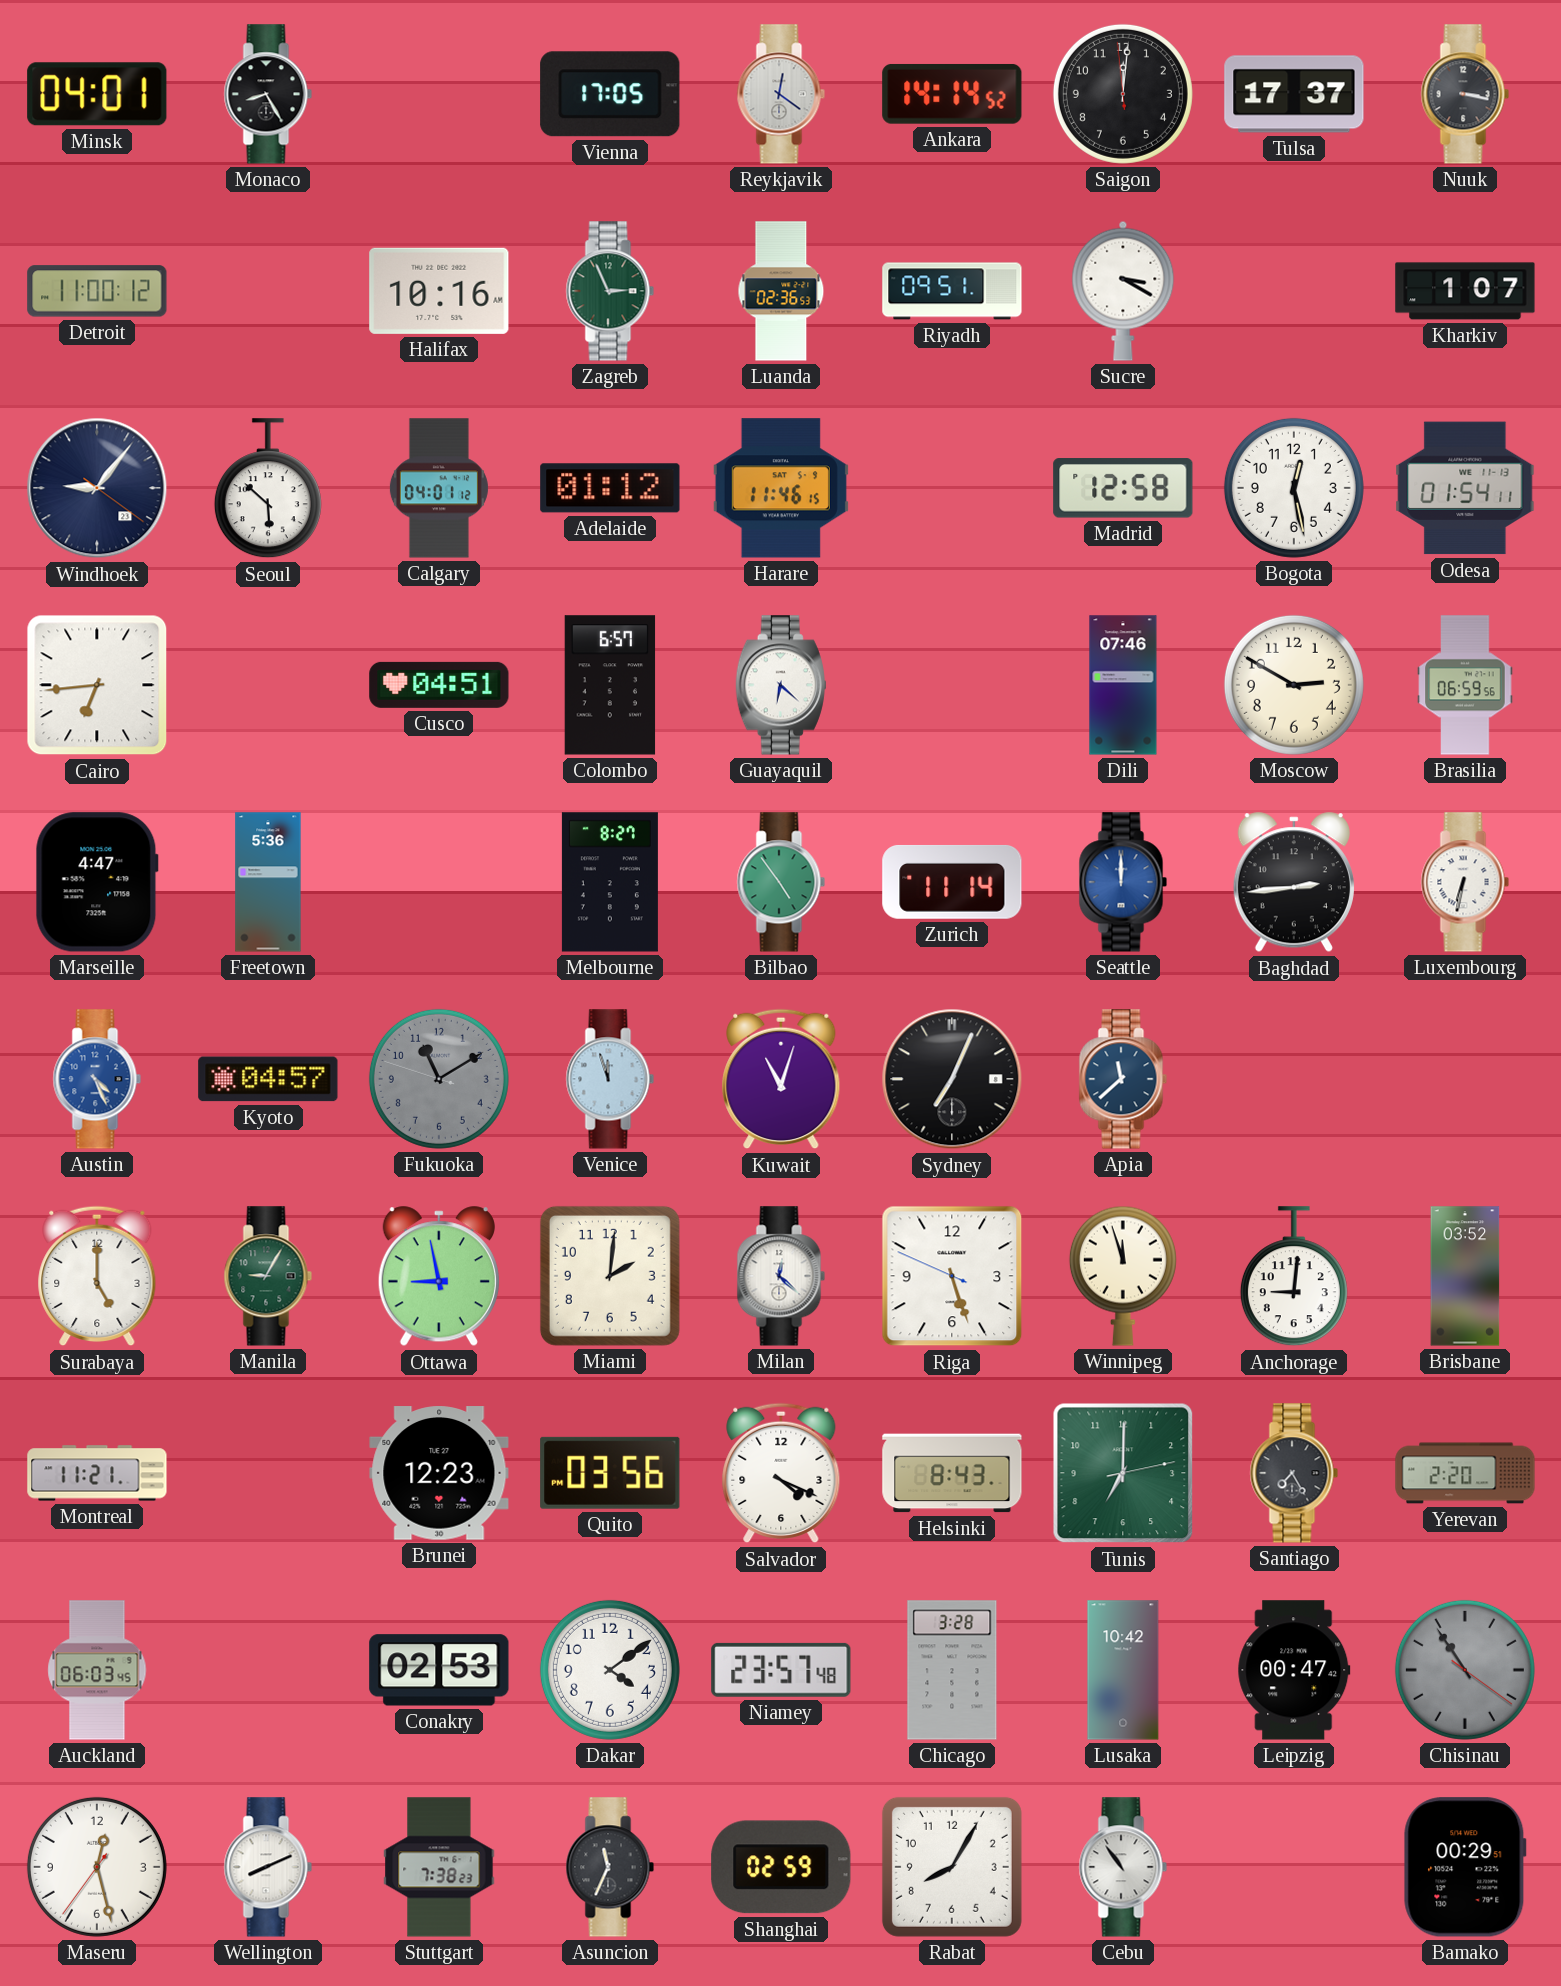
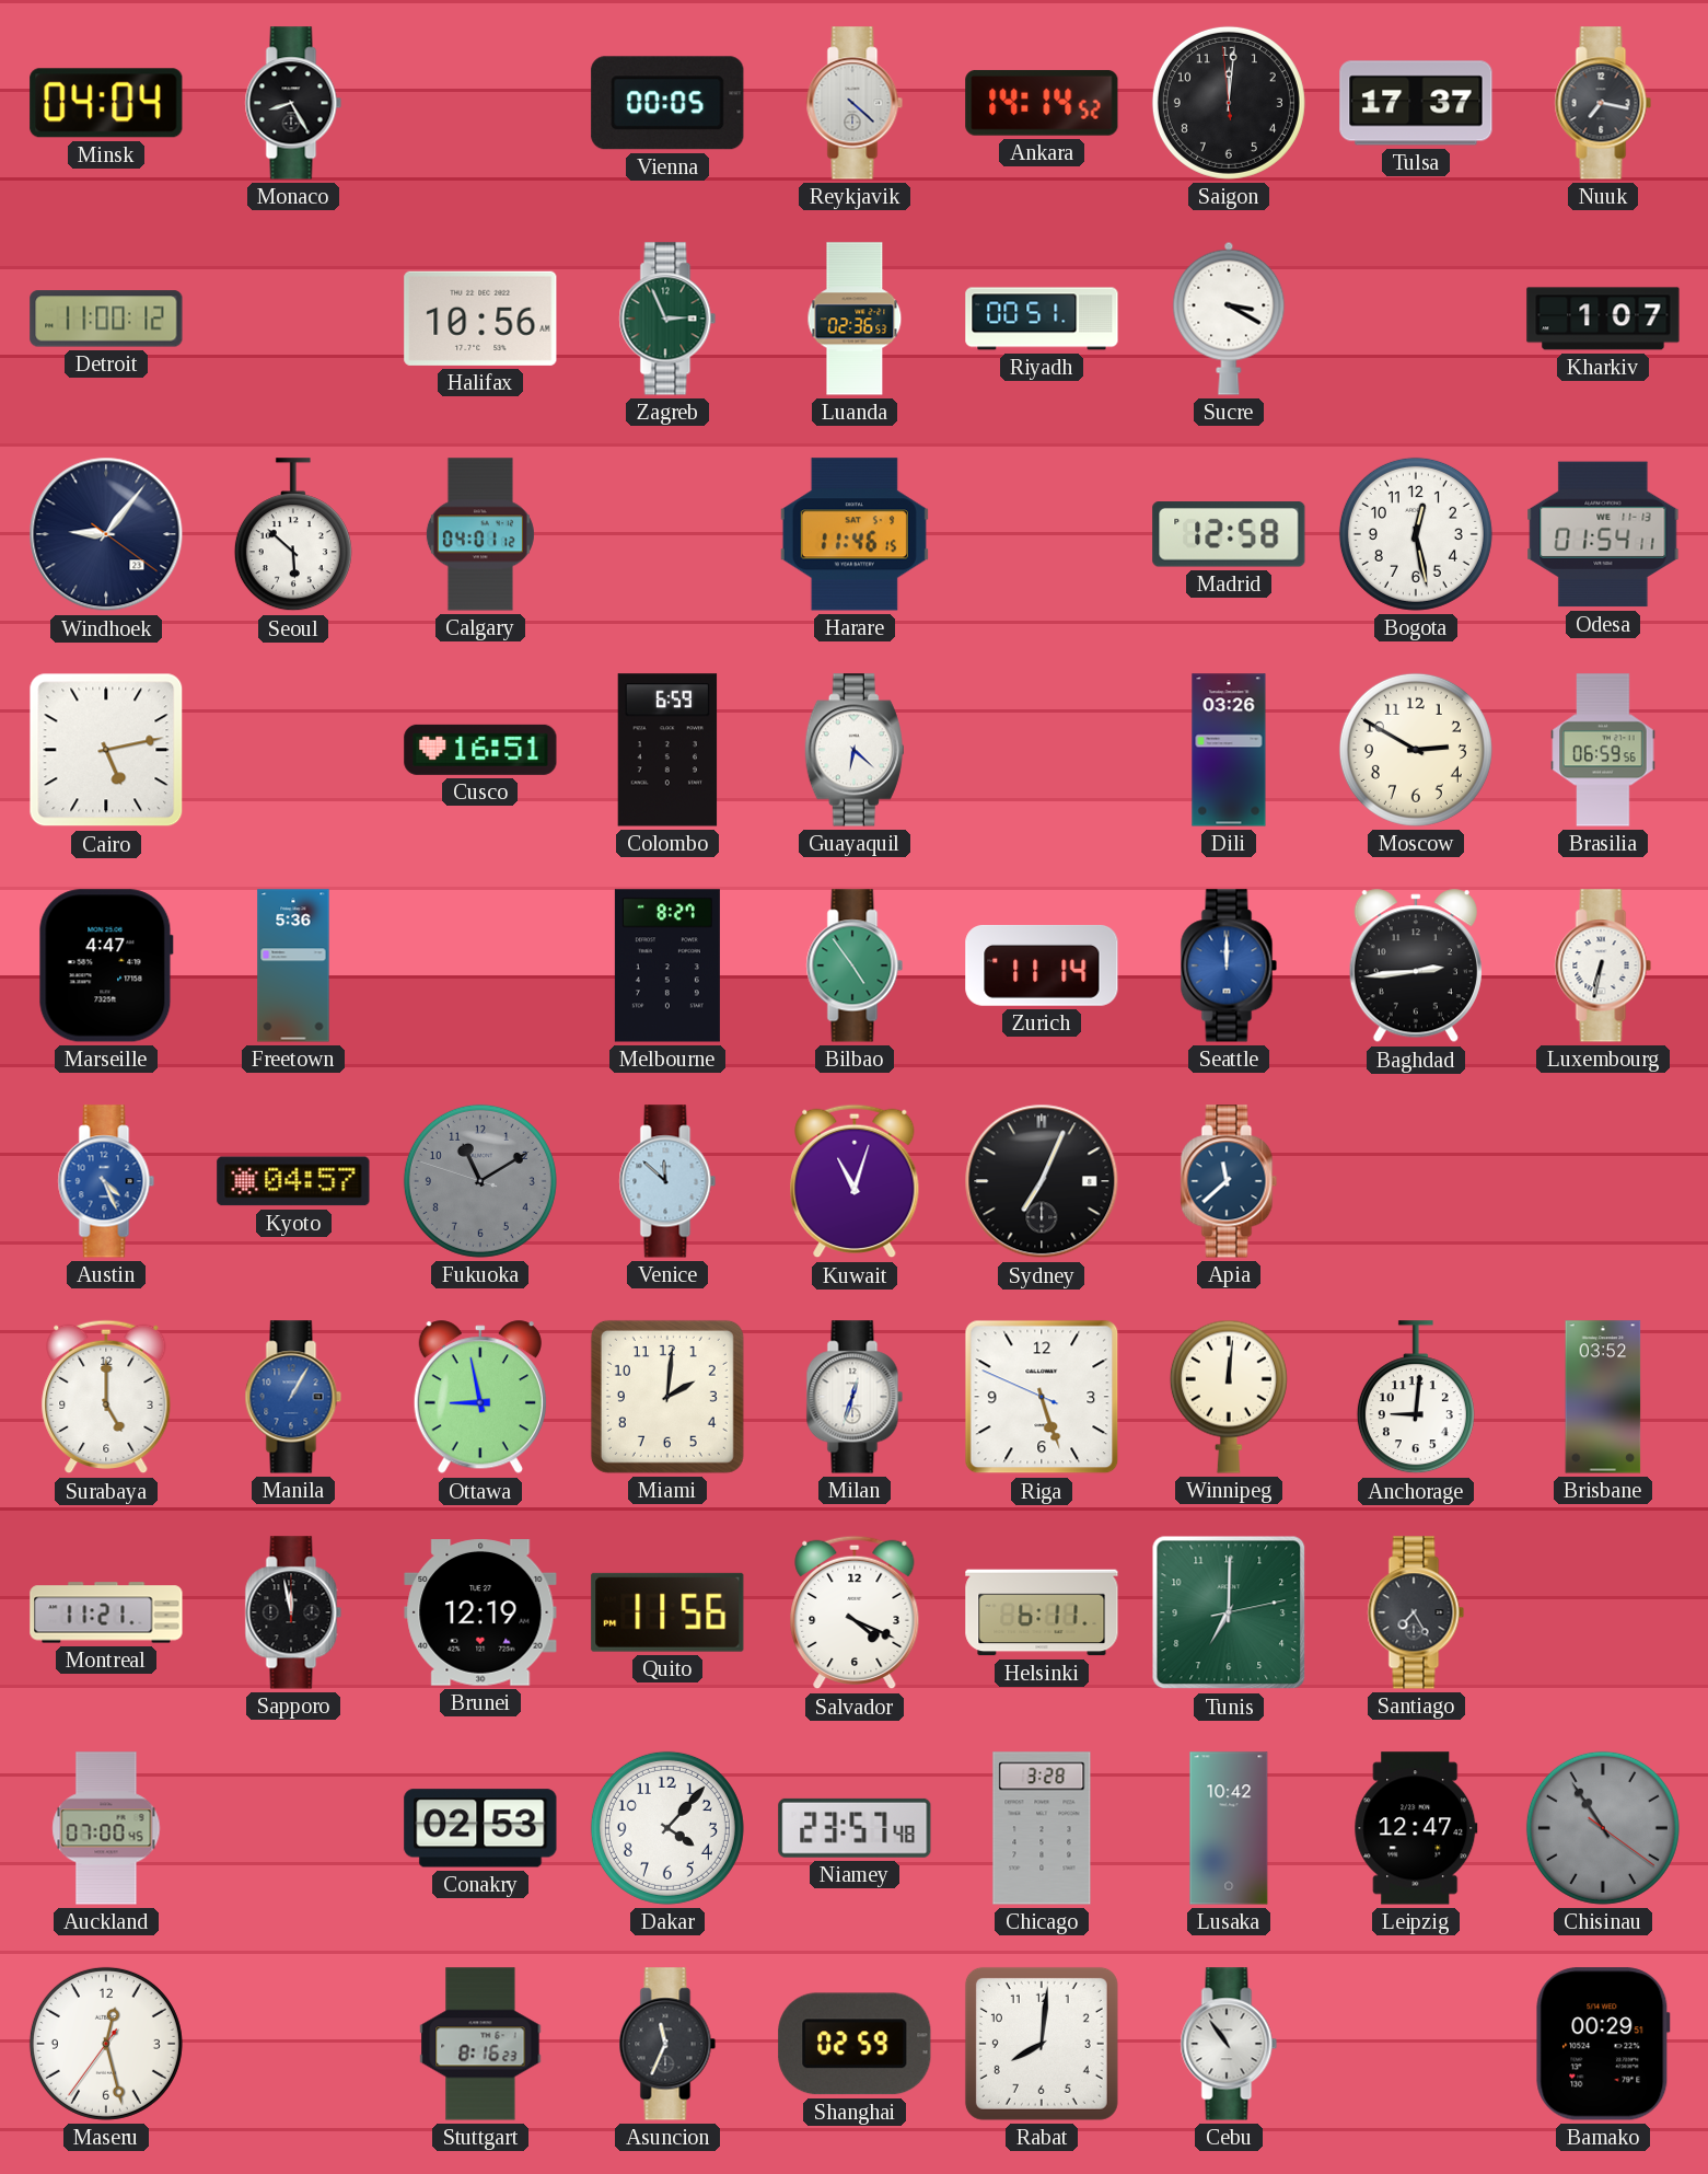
Minsk: 04:01 -> 04:04 (106, 103)
Vienna: 17:05 -> 00:05 (667, 103)
Reykjavik: 12:21 -> 4:22 (855, 103)
Nuuk: 3:17 -> 7:17 (1603, 103)
Halifax: 10:16 -> 10:56 (480, 319)
Riyadh: 09:51 -> 00:51 (1042, 319)
Adelaide: 01:12 -> none (610, 488)
Cairo: 6:44 -> 5:13 (106, 750)
Cusco: 04:51 -> 16:51 (480, 750)
Colombo: 6:57 -> 6:59 (667, 750)
Dili: 07:46 -> 03:26 (1229, 750)
Venice: 11:57 -> 11:52 (667, 1181)
Manila: 9:05 -> 1:05 (293, 1397)
Manila dial: green -> blue (293, 1397)
Milan: 12:22 -> 12:33 (855, 1397)
Winnipeg: 11:57 -> 12:01 (1229, 1397)
Sapporo: none -> 11:58 (293, 1612)
Brunei: 12:23 -> 12:19 (480, 1612)
Quito: 03:56 -> 11:56 (667, 1612)
Helsinki: 8:43 -> 6:11 (1042, 1612)
Yerevan: 2:20 -> none (1465, 1473)
Auckland: 06:03 -> 07:00 (106, 1828)
Dakar: 4:09 -> 4:07 (667, 1828)
Leipzig: 00:47 -> 12:47 (1416, 1828)
Wellington: 8:11 -> none (268, 1867)
Stuttgart: 7:38 -> 8:16 (480, 2044)
Rabat: 8:05 -> 8:01 (1042, 2044)
